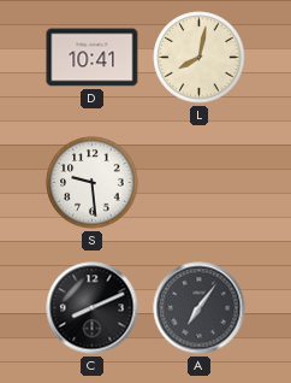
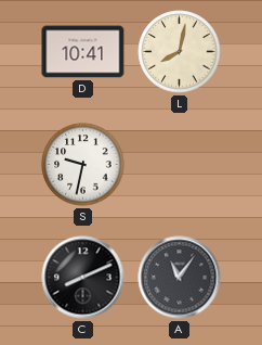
S: 9:29 -> 9:32 (83, 165)
A: 7:06 -> 11:06 (180, 278)
